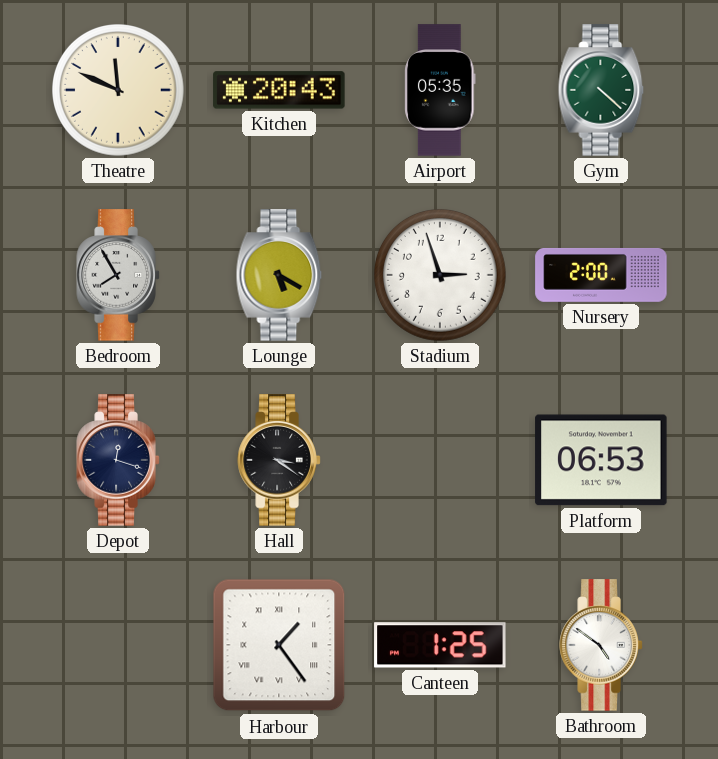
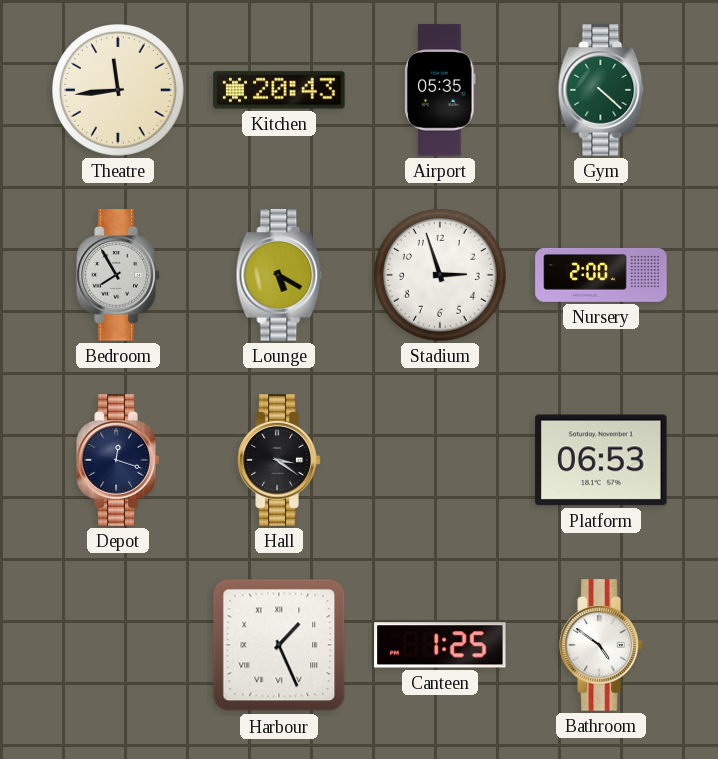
Theatre: 11:49 -> 11:44 (119, 91)
Harbour: 1:24 -> 1:26 (279, 645)
